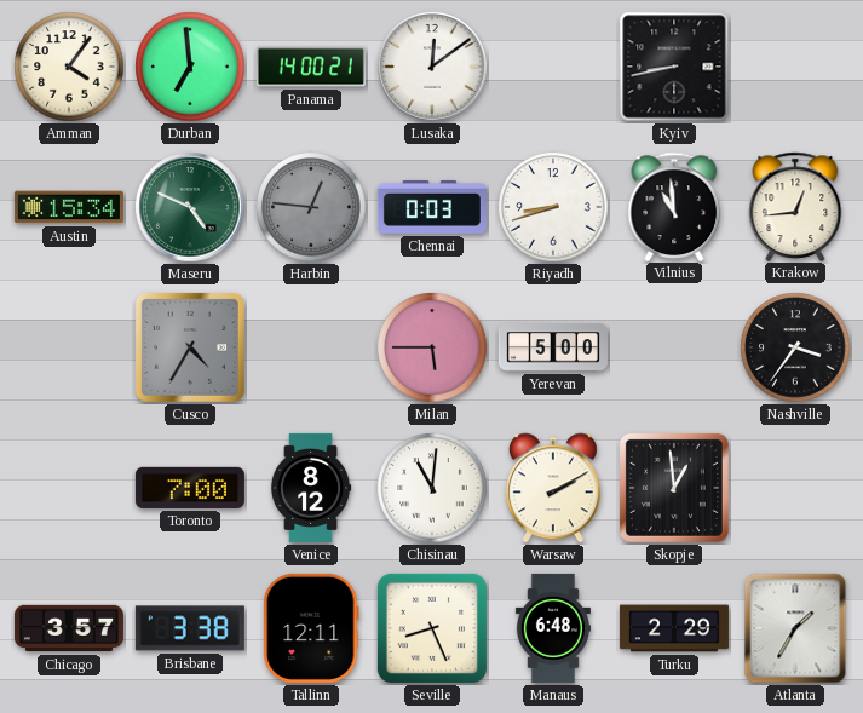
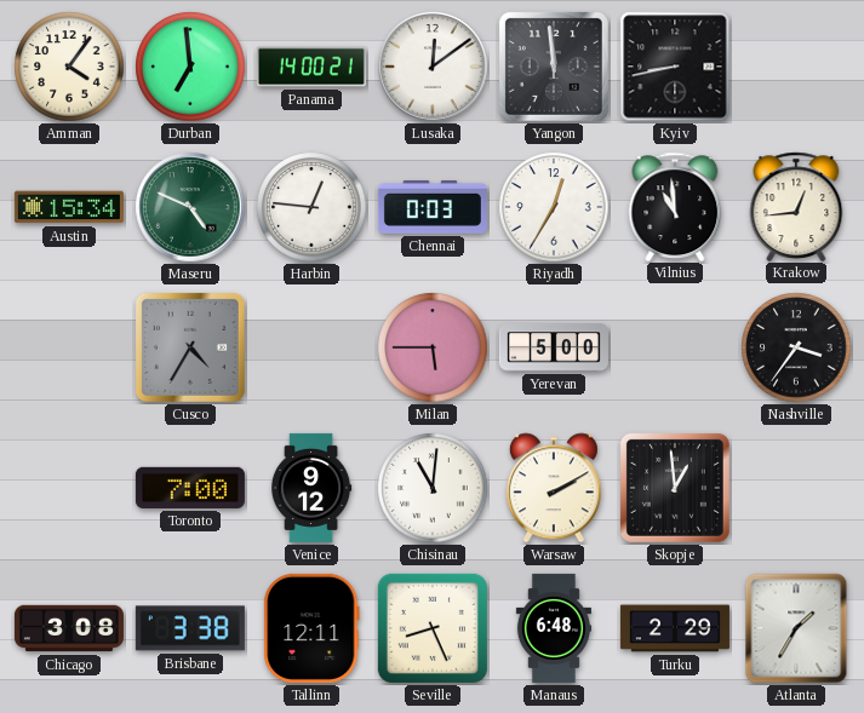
Yangon: none -> 11:59 (554, 67)
Harbin dial: grey -> white (311, 207)
Riyadh: 8:42 -> 12:35 (554, 207)
Venice: 8:12 -> 9:12 (311, 488)
Chicago: 3:57 -> 3:08 (69, 628)
